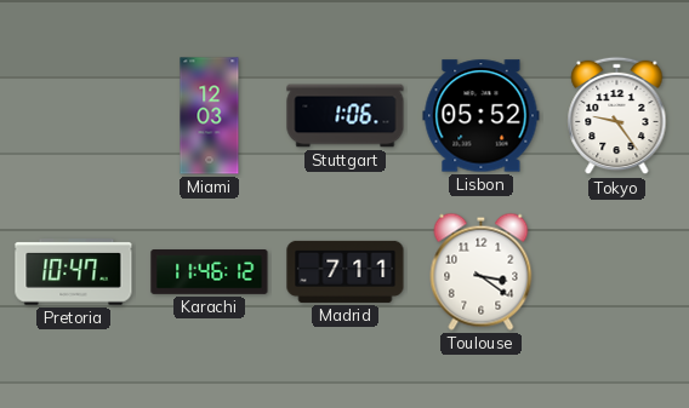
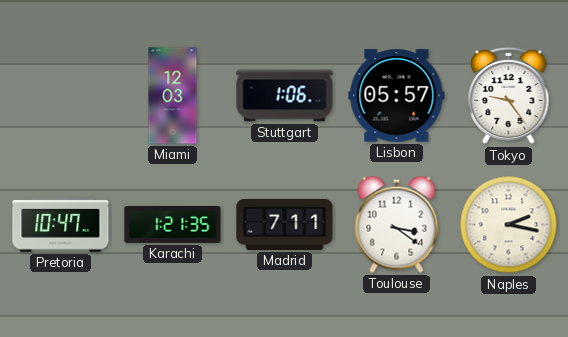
Lisbon: 05:52 -> 05:57 (397, 96)
Karachi: 11:46 -> 1:21 (173, 225)
Naples: none -> 2:17 (509, 225)
